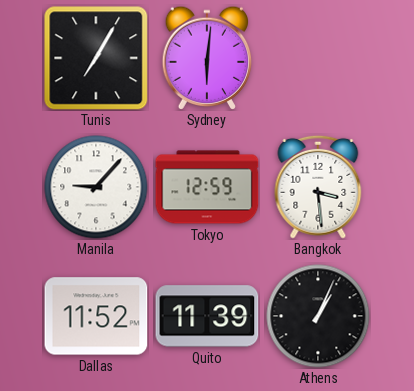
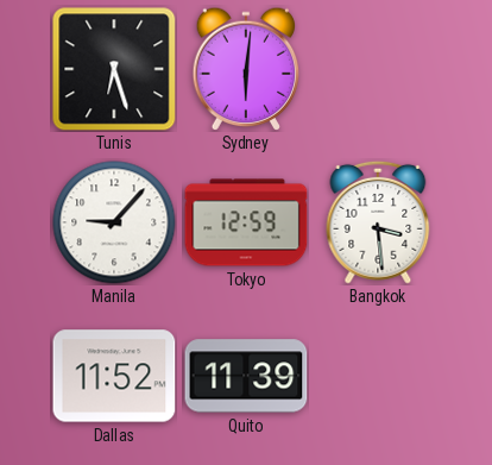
Tunis: 7:05 -> 6:27 (114, 69)
Athens: 1:04 -> none (318, 316)
